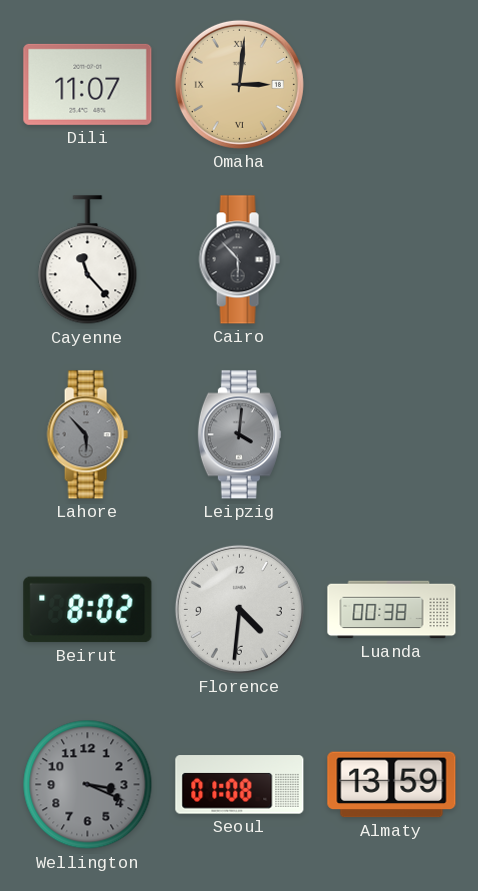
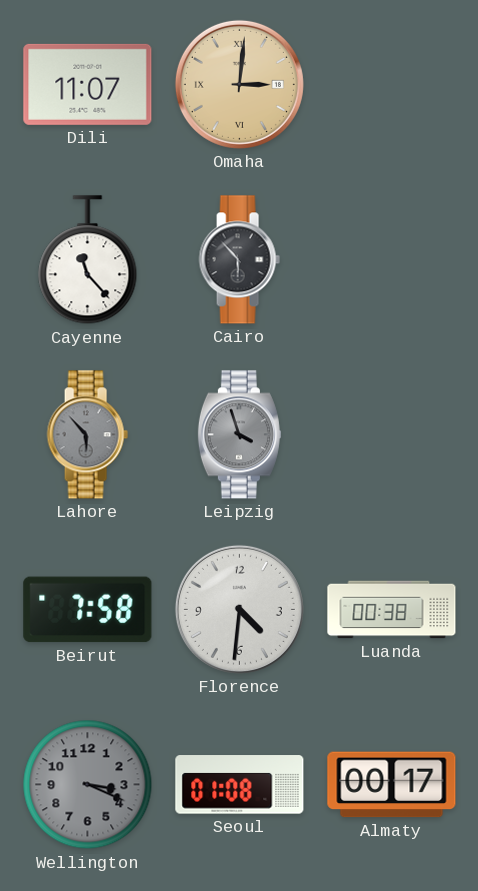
Leipzig: 4:01 -> 3:57 (239, 435)
Beirut: 8:02 -> 7:58 (88, 610)
Almaty: 13:59 -> 00:17 (392, 785)
